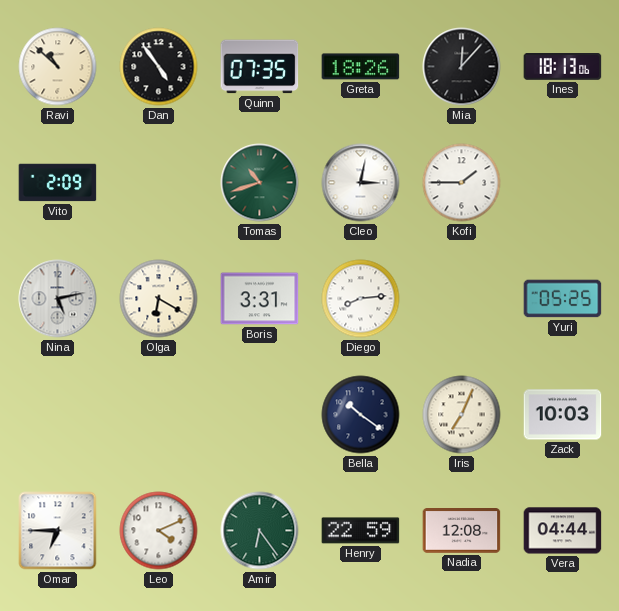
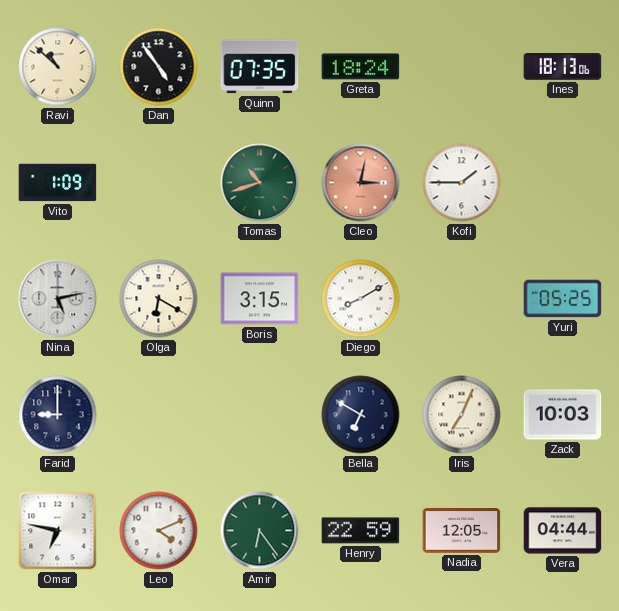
Greta: 18:26 -> 18:24 (361, 67)
Mia: 12:07 -> none (462, 67)
Vito: 2:09 -> 1:09 (58, 183)
Cleo dial: white -> salmon (361, 183)
Boris: 3:31 -> 3:15 (260, 299)
Diego: 8:14 -> 8:10 (361, 299)
Farid: none -> 9:00 (58, 415)
Bella: 10:21 -> 6:50 (361, 415)
Omar: 6:45 -> 6:47 (58, 531)
Nadia: 12:08 -> 12:05 (462, 531)
